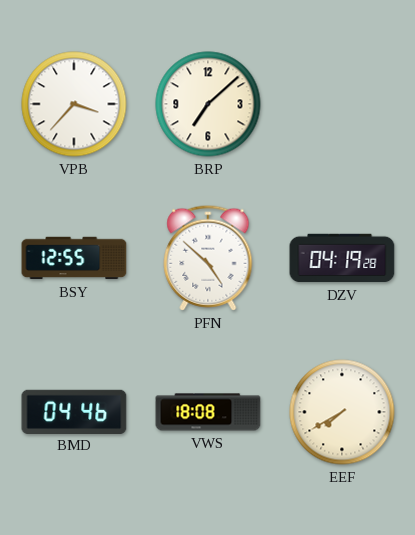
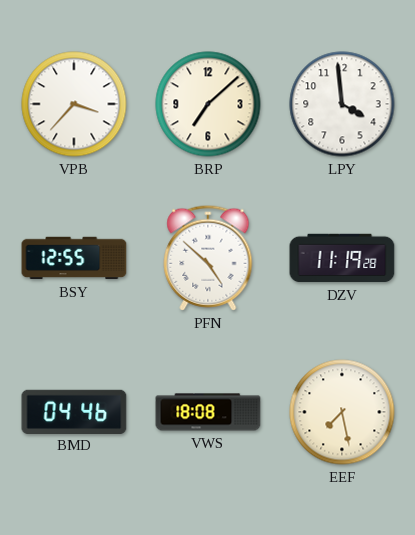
LPY: none -> 3:59 (342, 104)
DZV: 04:19 -> 11:19 (342, 258)
EEF: 7:40 -> 7:28 (342, 412)
